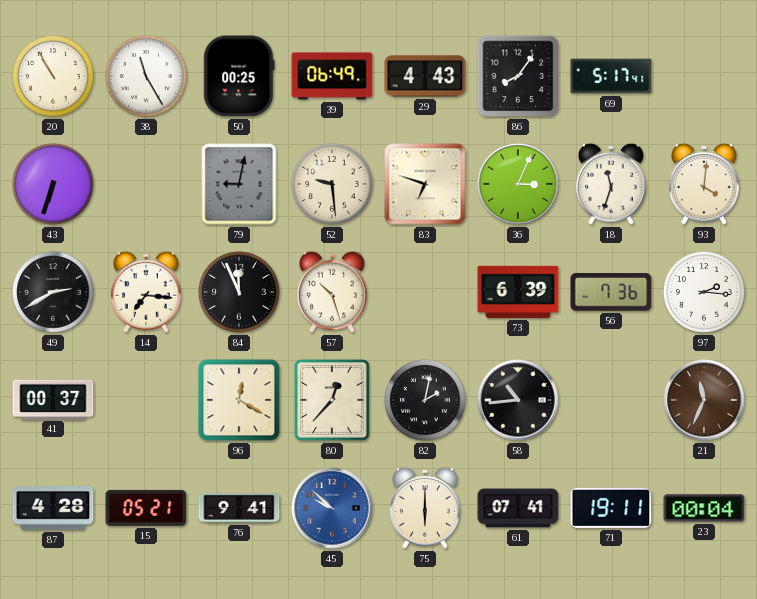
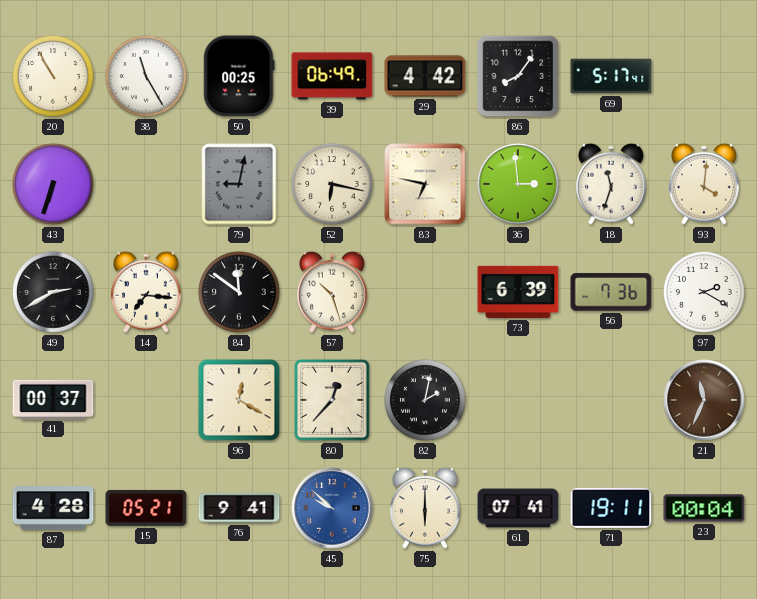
29: 4:43 -> 4:42 (425, 76)
52: 9:29 -> 6:17 (332, 184)
83: 6:48 -> 6:47 (425, 184)
36: 3:04 -> 2:59 (518, 184)
84: 11:56 -> 11:51 (239, 292)
97: 2:16 -> 2:20 (704, 292)
58: 10:44 -> none (518, 400)
